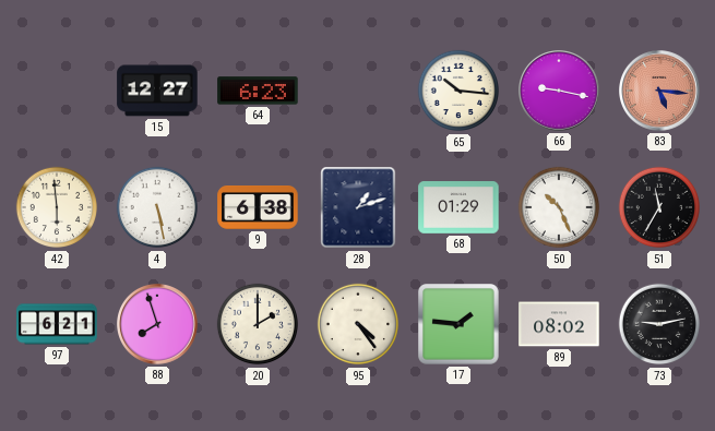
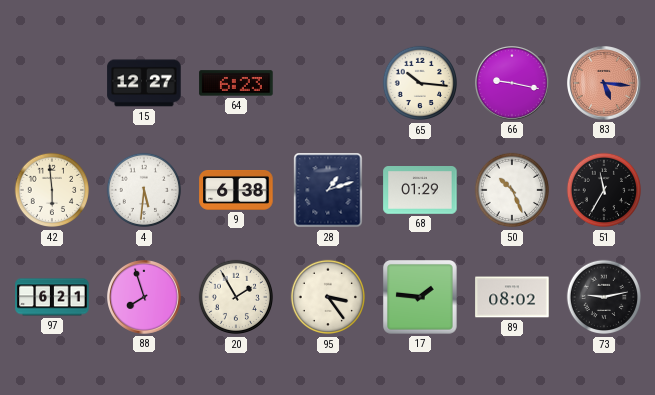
4: 5:28 -> 5:31 (144, 190)
20: 2:00 -> 1:55 (236, 297)
95: 4:24 -> 3:24 (328, 297)
